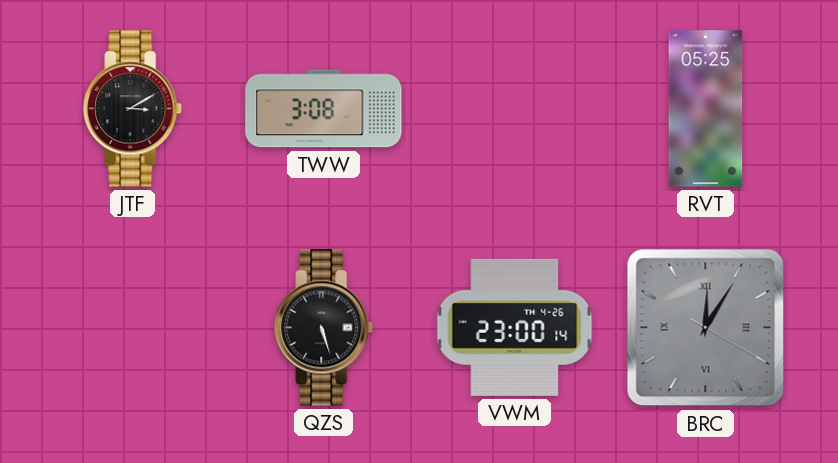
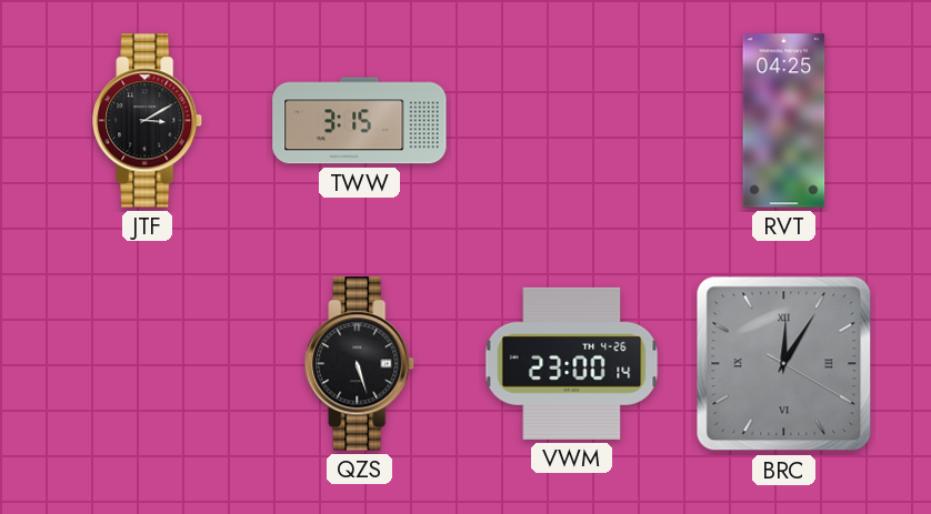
TWW: 3:08 -> 3:15 (360, 121)
RVT: 05:25 -> 04:25 (784, 121)
